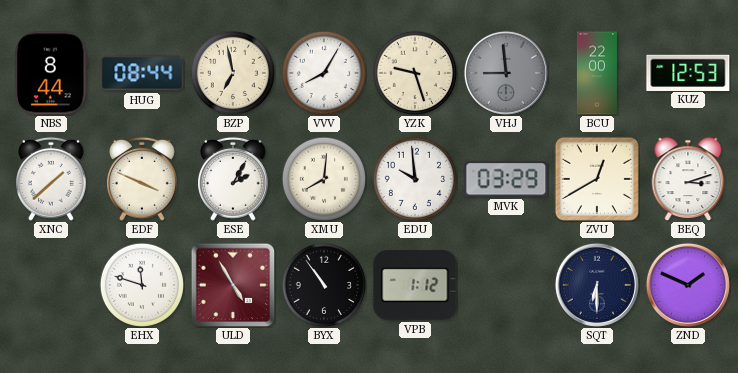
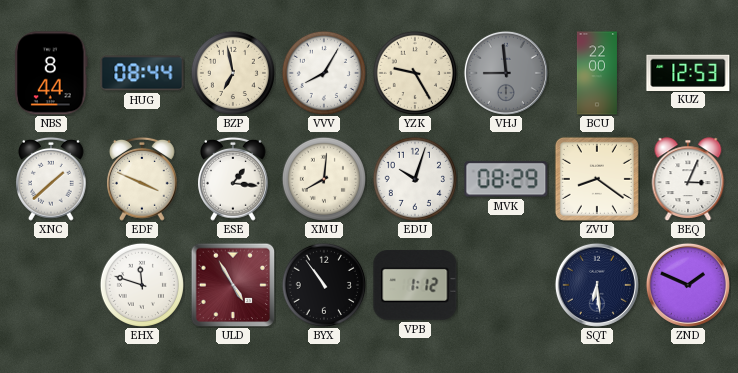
YZK: 9:27 -> 9:25 (415, 73)
ESE: 2:05 -> 1:16 (234, 179)
EDU: 9:59 -> 10:03 (415, 179)
MVK: 03:29 -> 08:29 (506, 179)
ZVU: 12:40 -> 8:21 (597, 179)
BEQ: 3:12 -> 3:04 (688, 179)
SQT: 6:30 -> 6:29 (597, 285)
